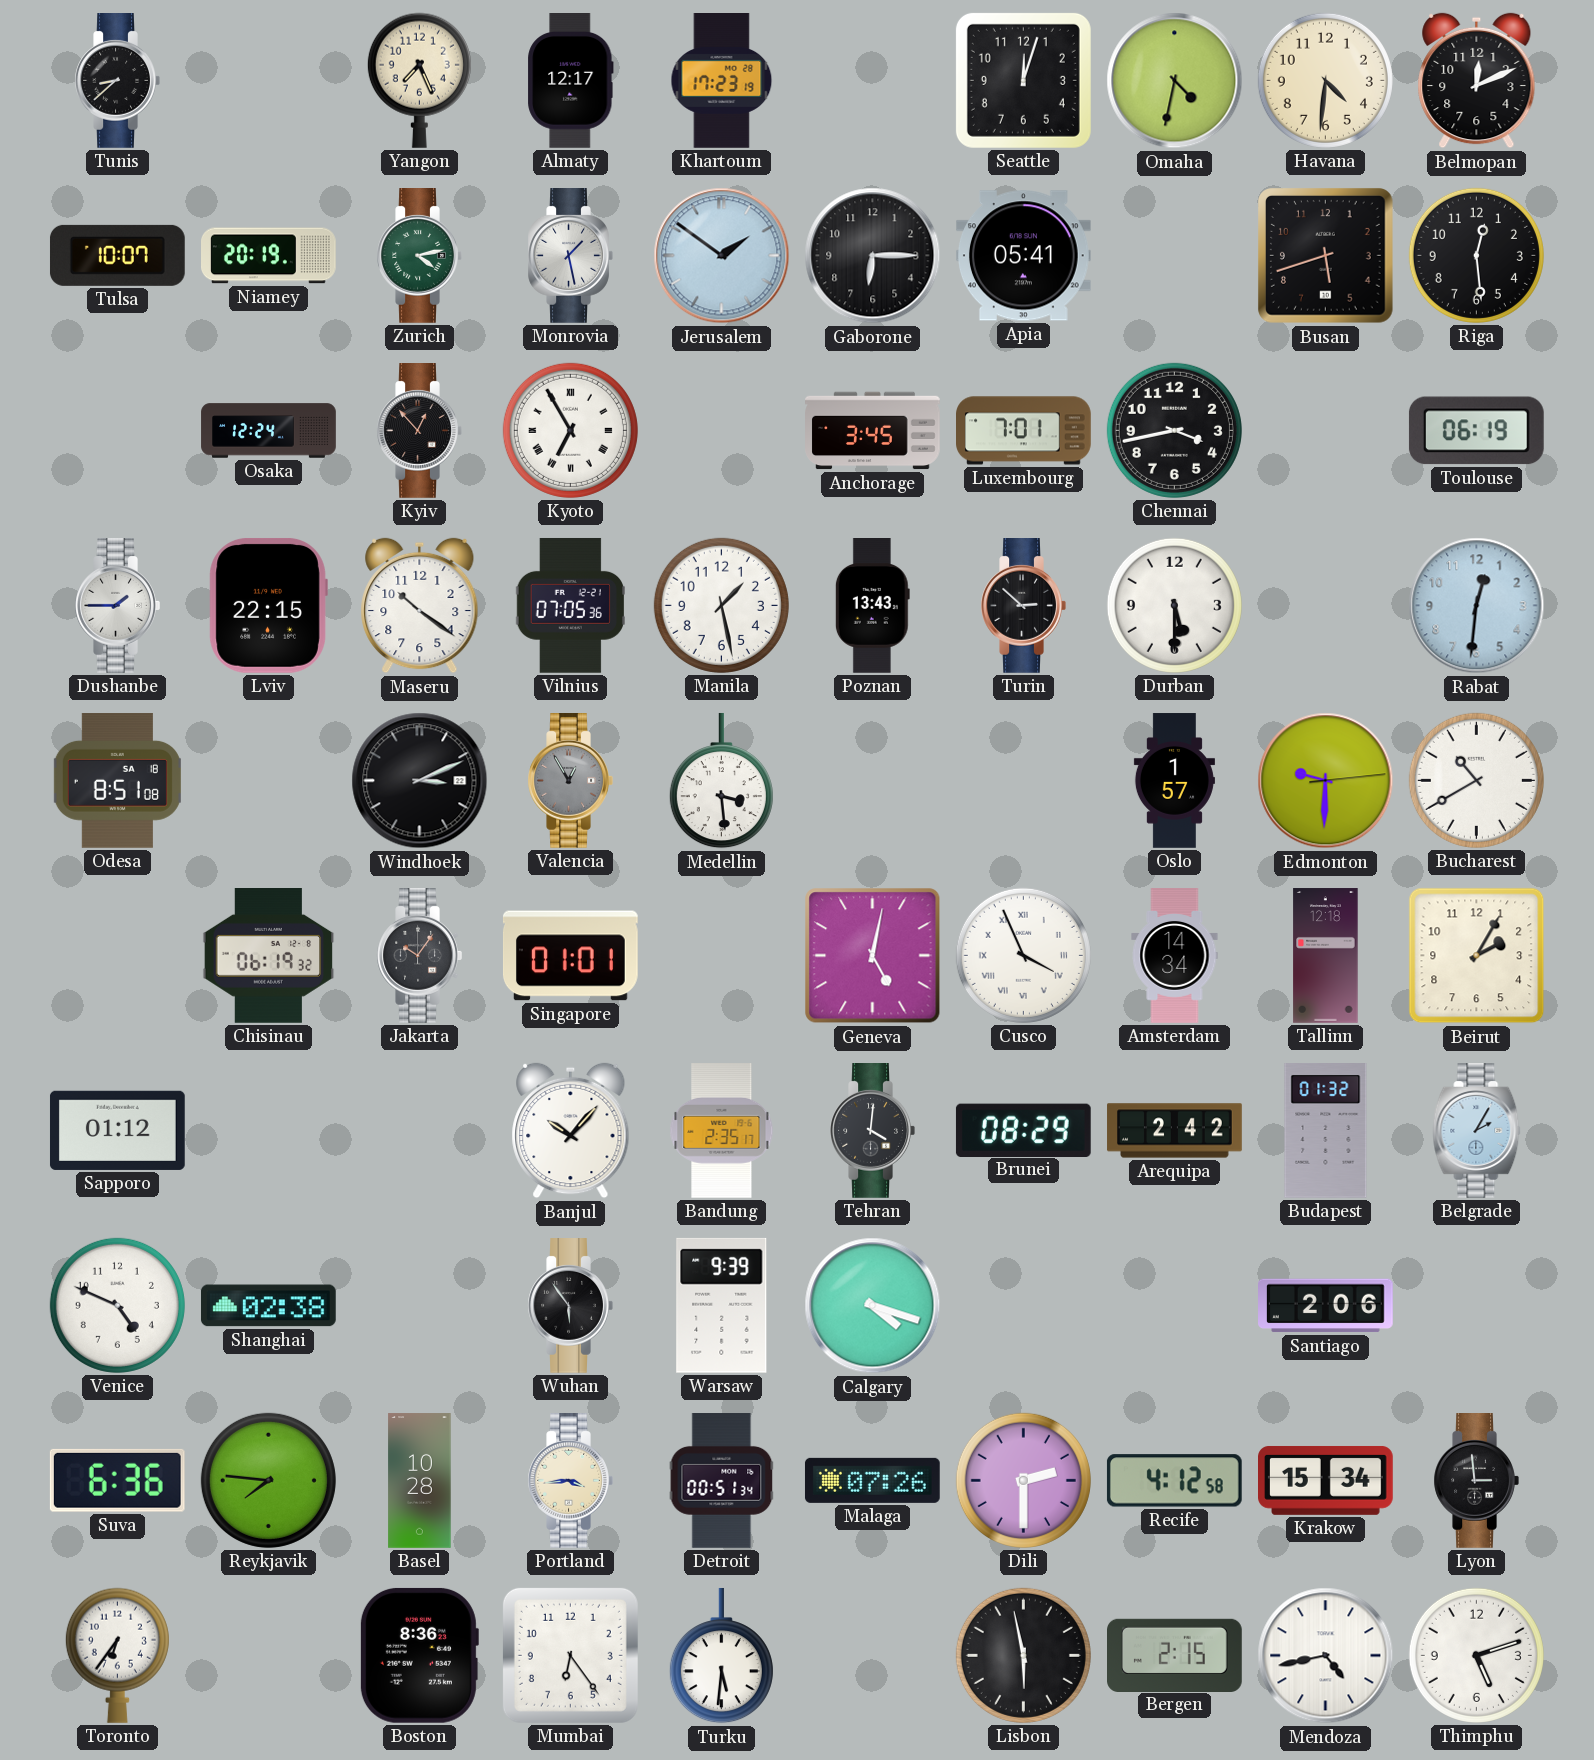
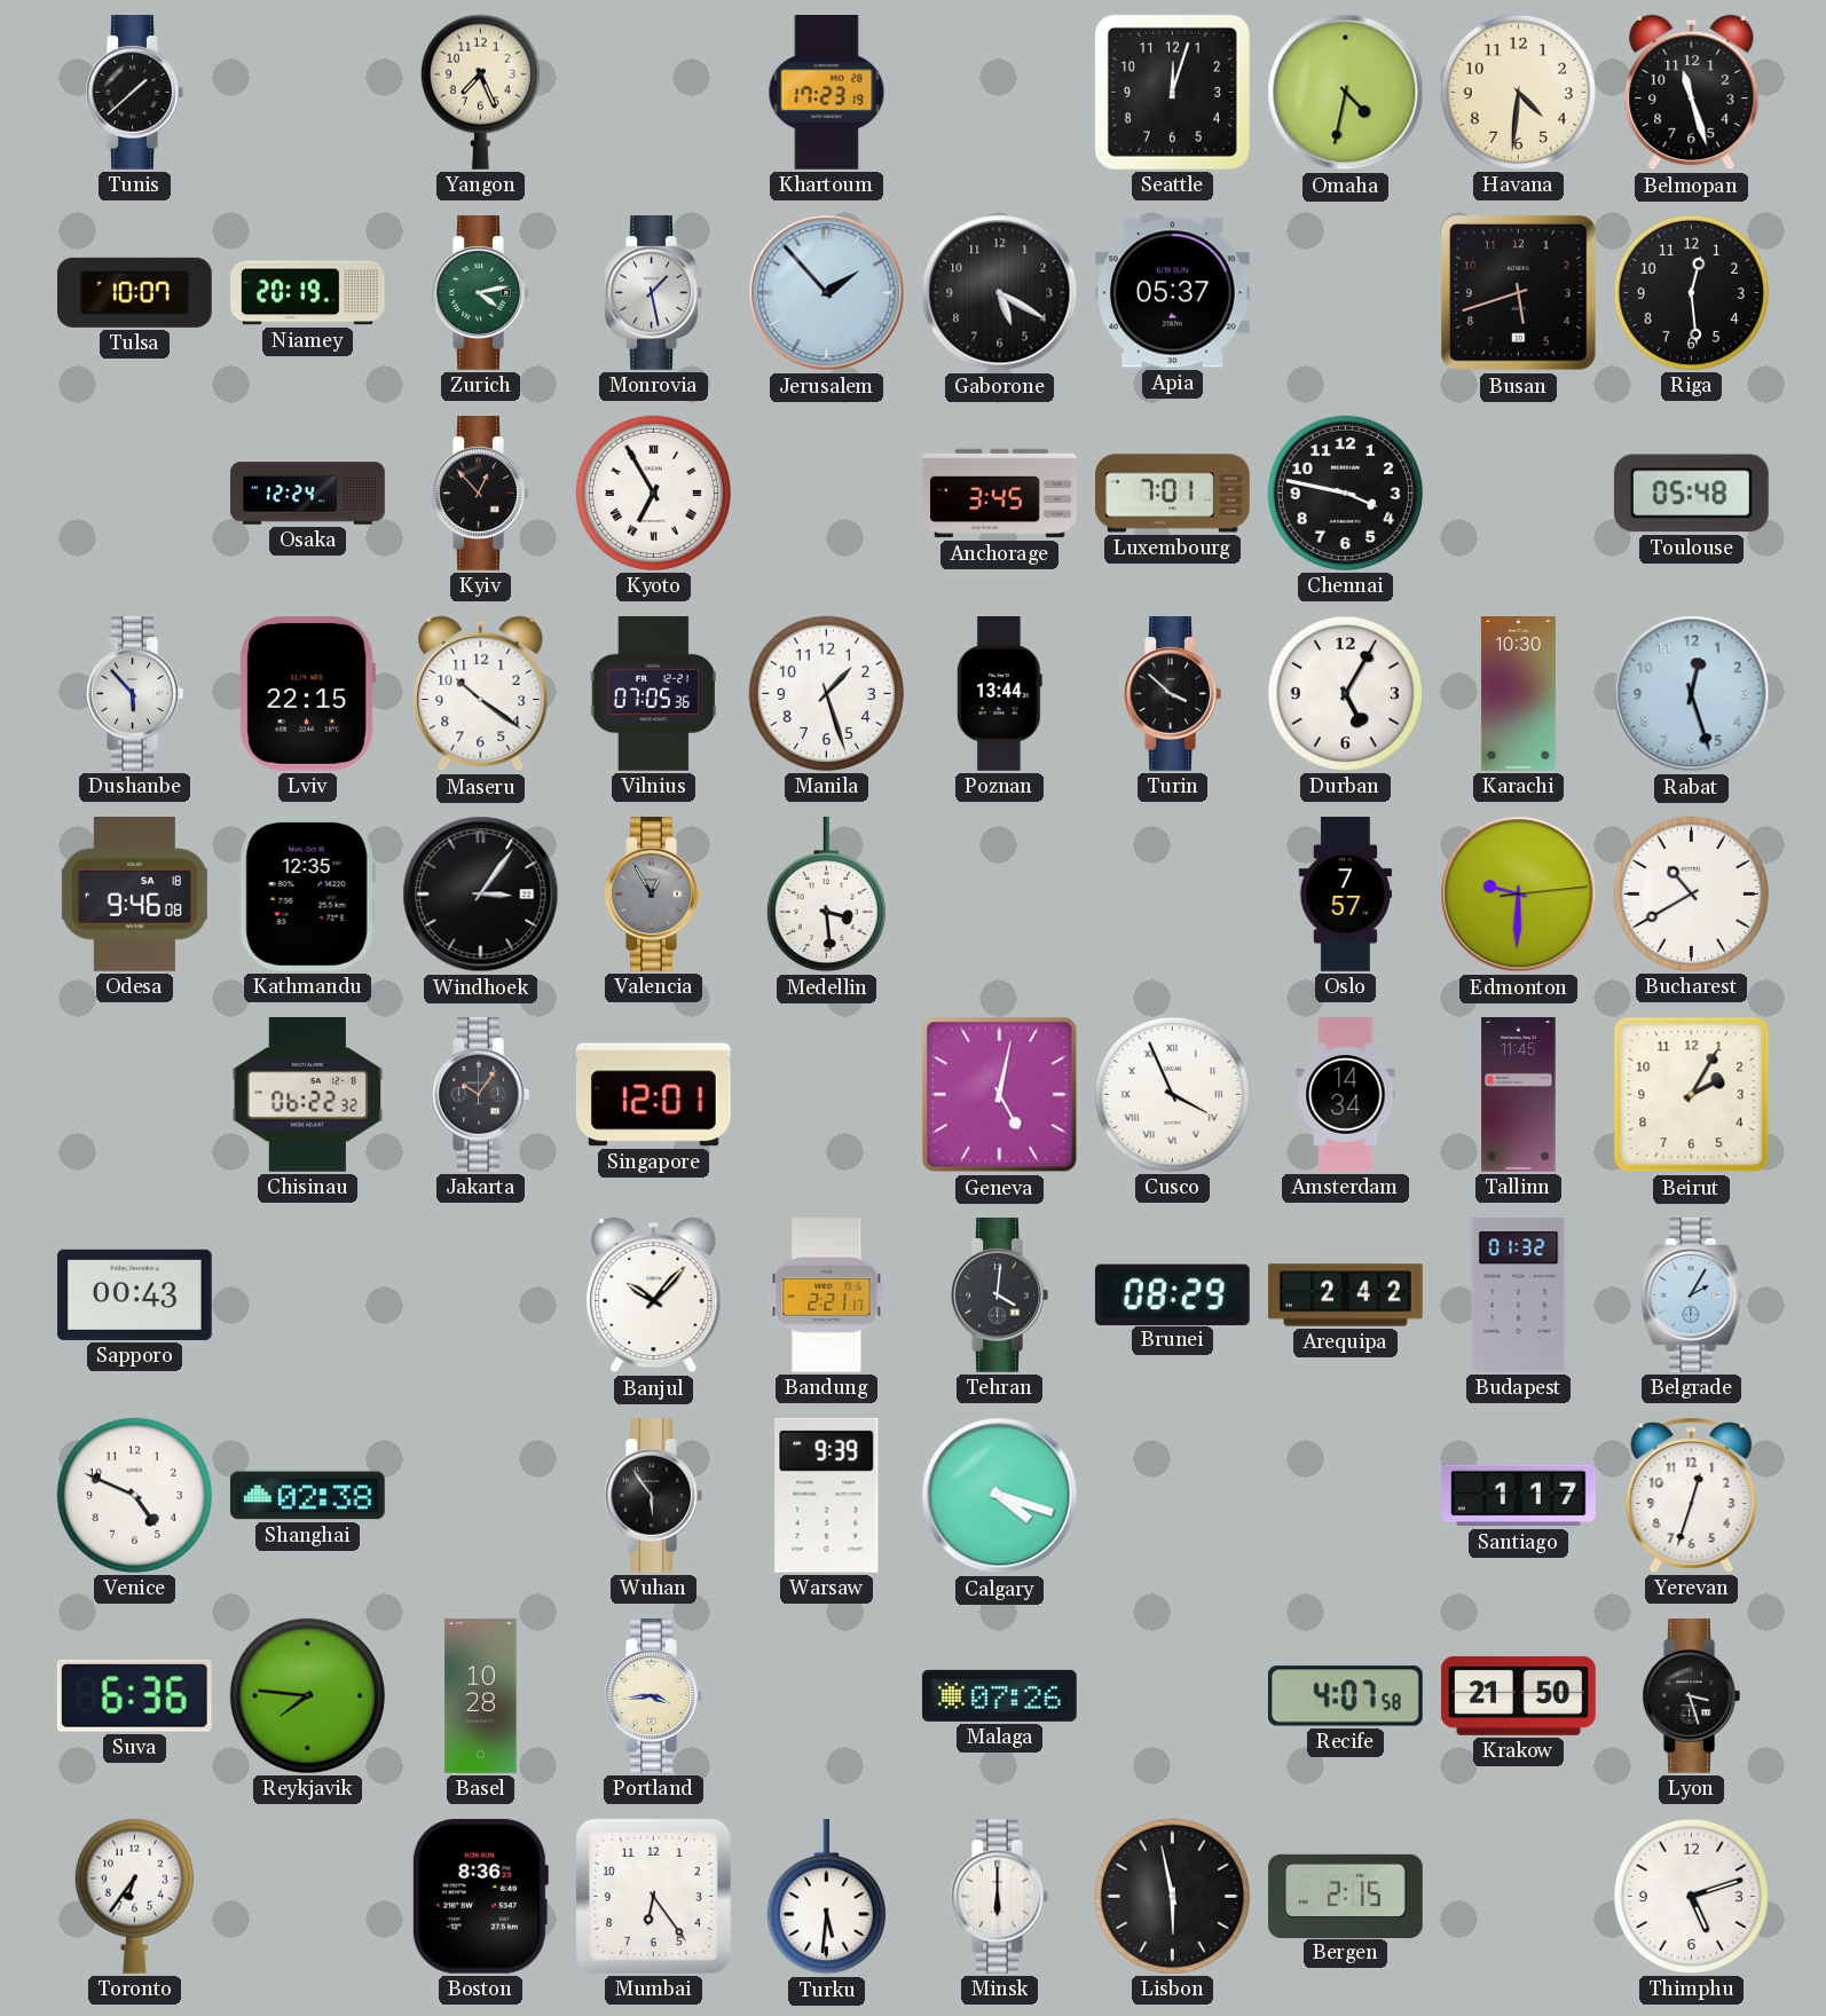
Tunis: 8:38 -> 1:38 (134, 93)
Almaty: 12:17 -> none (571, 81)
Belmopan: 12:11 -> 11:27 (1692, 93)
Jerusalem: 1:51 -> 1:53 (827, 293)
Gaborone: 6:15 -> 5:20 (1000, 293)
Apia: 05:41 -> 05:37 (1173, 293)
Chennai: 3:43 -> 3:47 (1345, 493)
Toulouse: 06:19 -> 05:48 (1691, 494)
Dushanbe: 1:45 -> 5:53 (134, 694)
Manila: 1:28 -> 1:27 (826, 693)
Poznan: 13:43 -> 13:44 (999, 694)
Turin: 2:52 -> 3:52 (1172, 694)
Durban: 5:30 -> 5:05 (1345, 693)
Karachi: none -> 10:30 (1518, 694)
Rabat: 12:31 -> 12:27 (1692, 694)
Odesa: 8:51 -> 9:46 (134, 895)
Kathmandu: none -> 12:35 (307, 893)
Windhoek: 3:11 -> 3:06 (481, 895)
Oslo: 1:57 -> 7:57 (1345, 895)
Chisinau: 06:19 -> 06:22 (308, 1095)
Singapore: 01:01 -> 12:01 (654, 1095)
Tallinn: 12:18 -> 11:45 (1519, 1095)
Sapporo: 01:12 -> 00:43 (134, 1294)
Bandung: 2:35 -> 2:21 (827, 1296)
Santiago: 2:06 -> 1:17 (1519, 1496)
Yerevan: none -> 12:33 (1692, 1495)
Detroit: 00:51 -> none (722, 1481)
Dili: 2:30 -> none (1023, 1480)
Recife: 4:12 -> 4:07 (1345, 1696)
Krakow: 15:34 -> 21:50 (1519, 1695)
Lyon: 2:59 -> 3:27 (1691, 1696)
Minsk: none -> 6:00 (999, 1897)
Mendoza: 4:43 -> none (1326, 1656)
